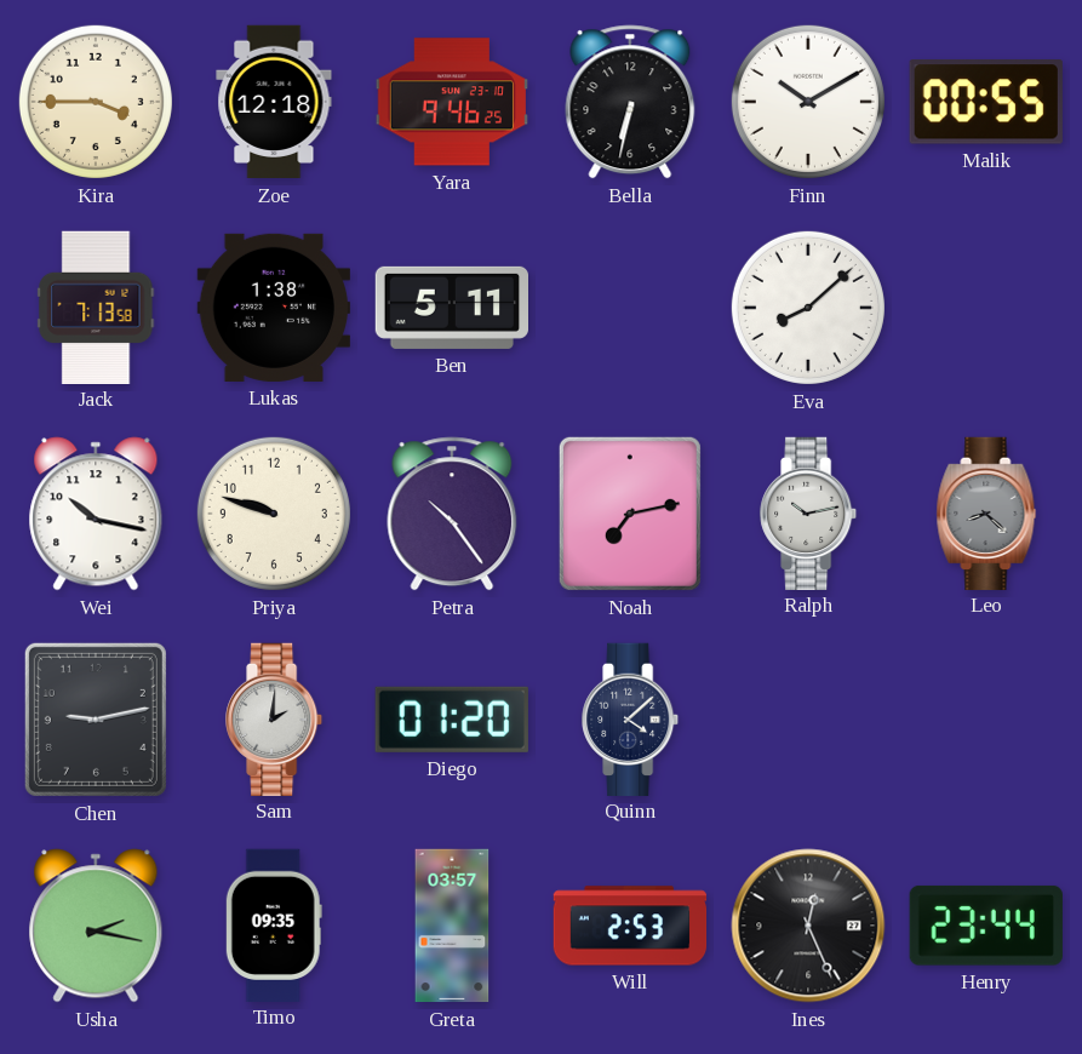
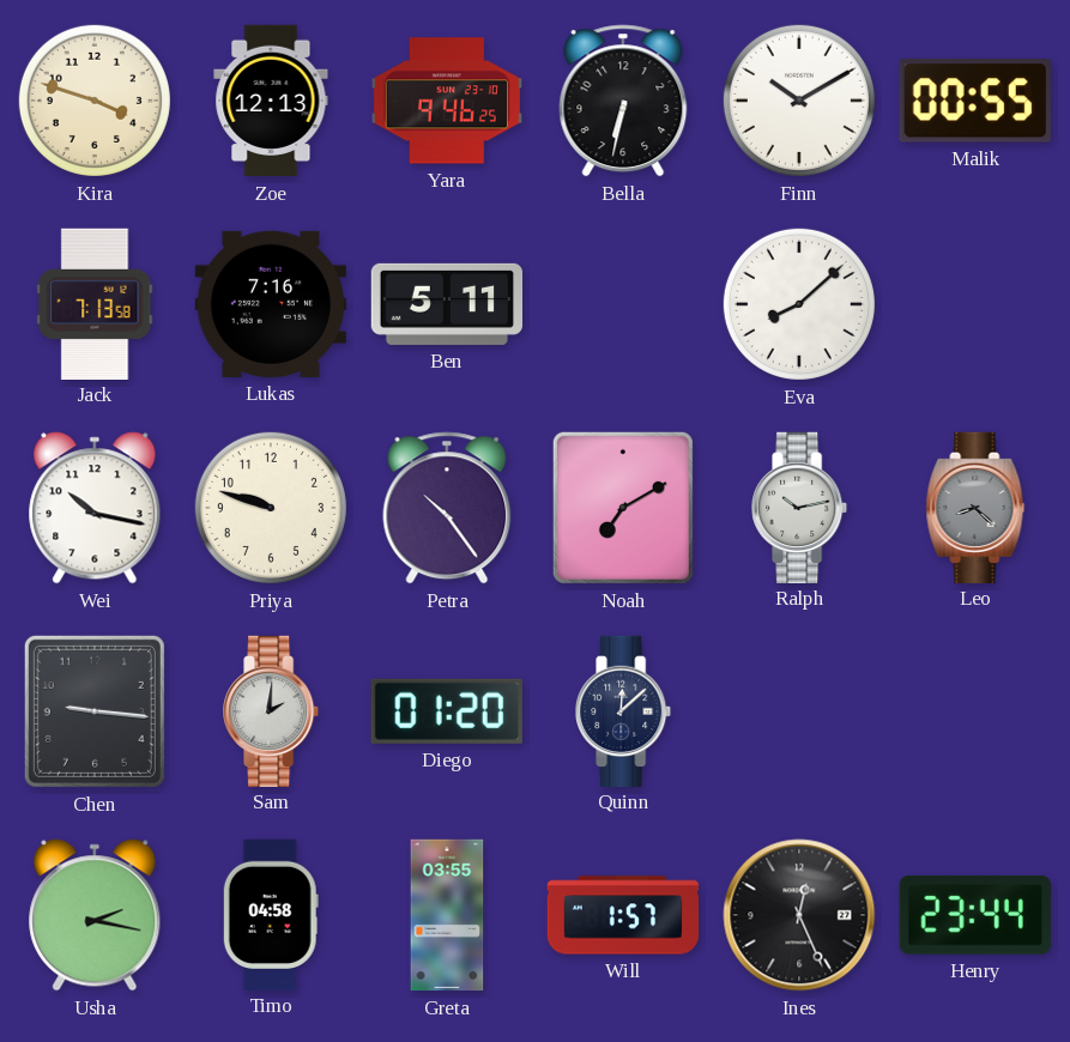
Kira: 3:45 -> 3:48 (95, 101)
Zoe: 12:18 -> 12:13 (271, 101)
Lukas: 1:38 -> 7:16 (270, 304)
Noah: 7:13 -> 7:10 (623, 508)
Chen: 9:13 -> 9:16 (95, 711)
Quinn: 4:08 -> 12:08 (624, 710)
Timo: 09:35 -> 04:58 (271, 914)
Greta: 03:57 -> 03:55 (447, 915)
Will: 2:53 -> 1:57 (623, 915)
